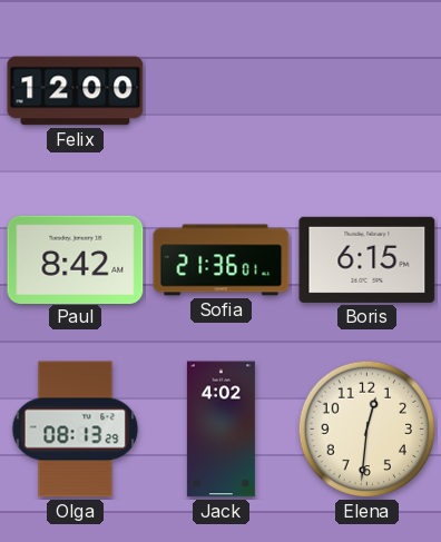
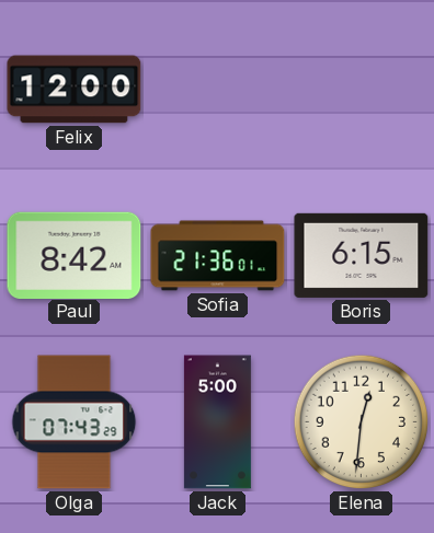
Olga: 08:13 -> 07:43 (75, 422)
Jack: 4:02 -> 5:00 (217, 422)
